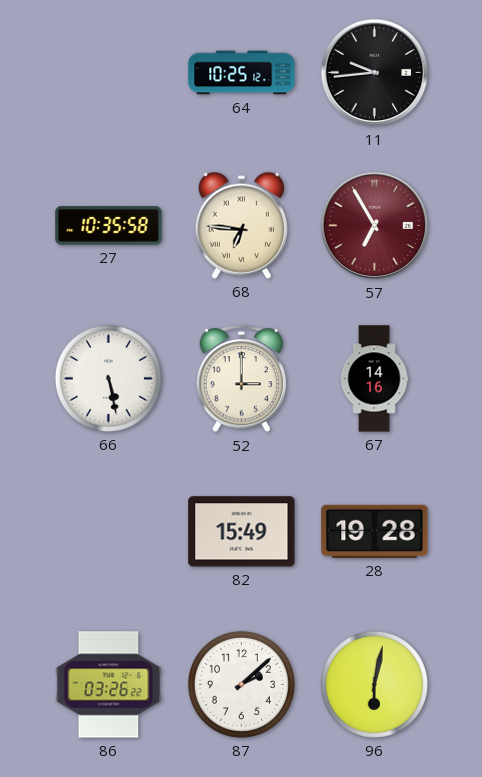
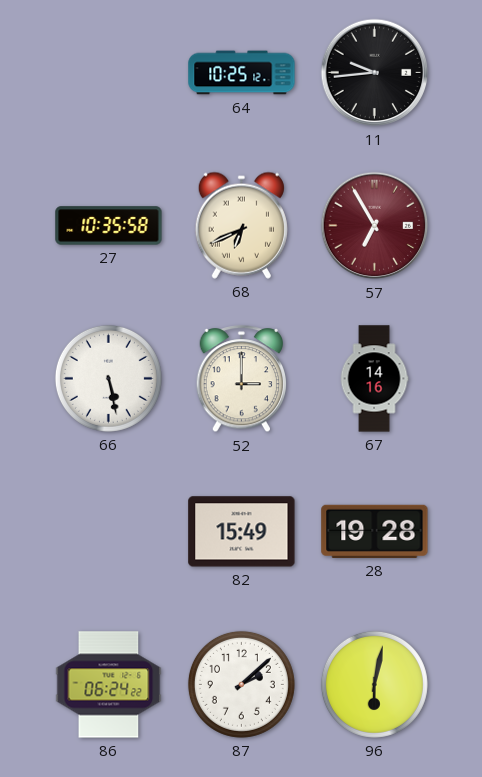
68: 6:46 -> 6:41 (241, 225)
86: 03:26 -> 06:24 (109, 685)
